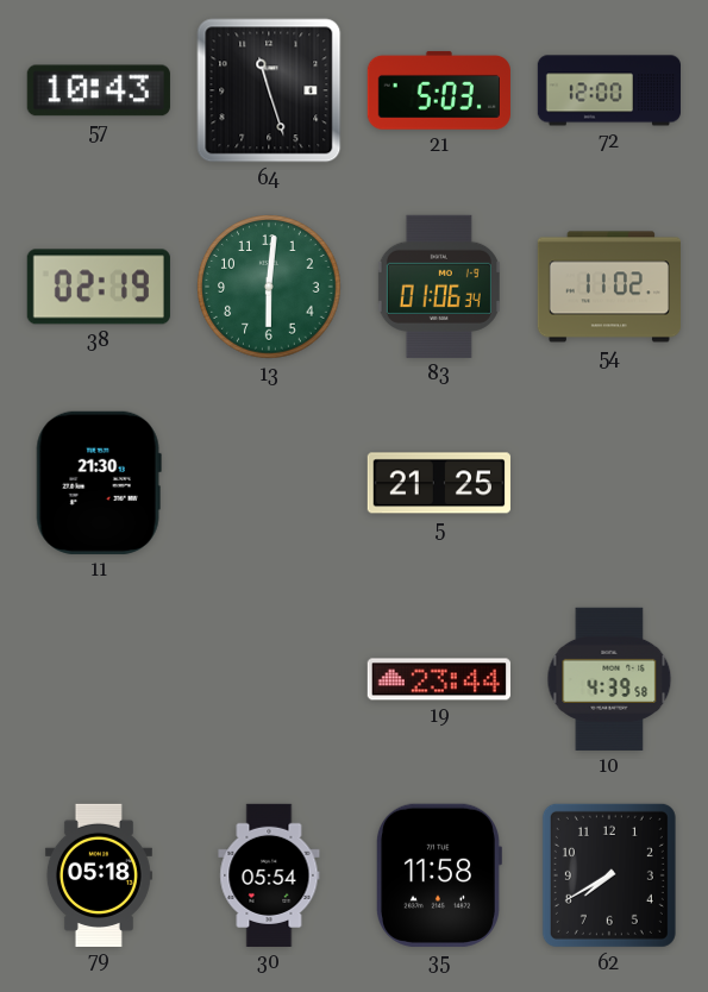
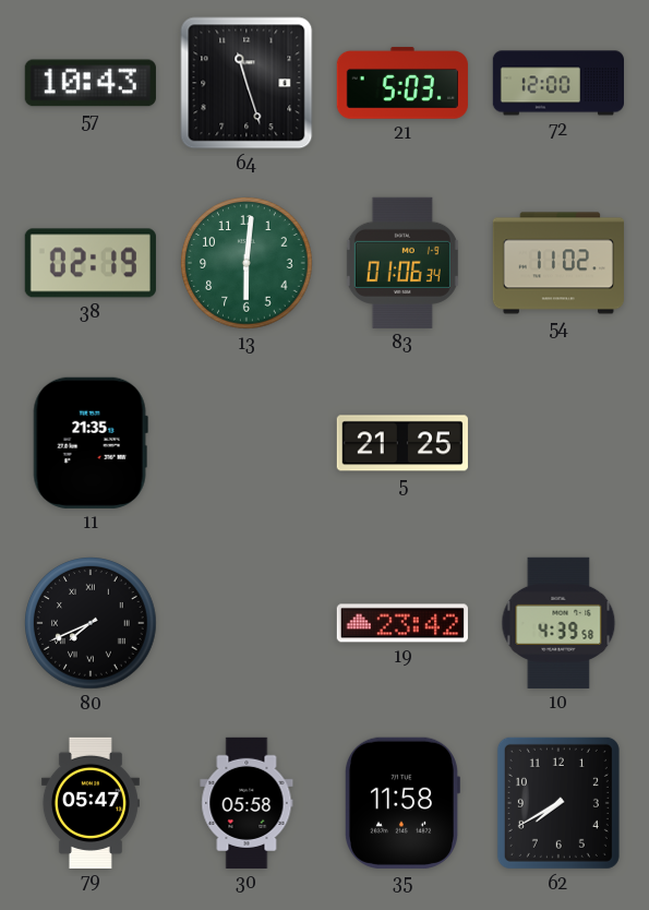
11: 21:30 -> 21:35 (91, 443)
80: none -> 7:41 (91, 623)
19: 23:44 -> 23:42 (402, 623)
79: 05:18 -> 05:47 (91, 802)
30: 05:54 -> 05:58 (247, 803)
